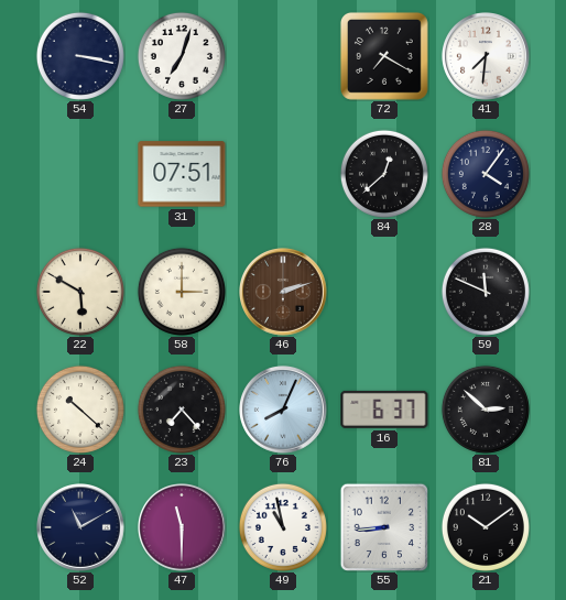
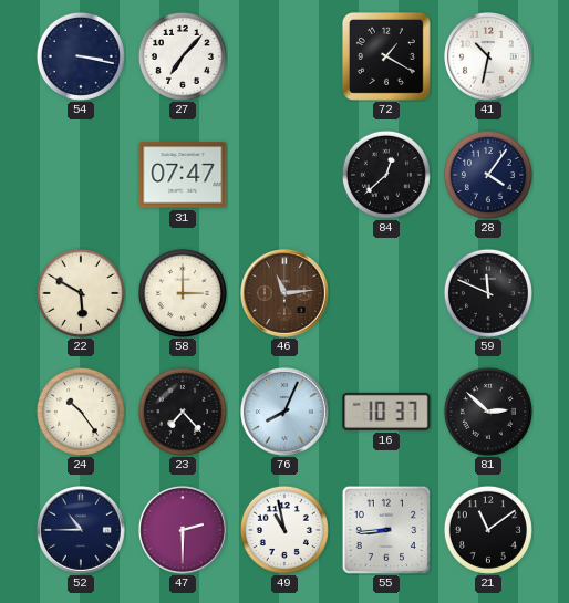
27: 7:03 -> 7:07 (183, 56)
72: 7:20 -> 1:20 (386, 56)
41: 7:31 -> 10:32 (489, 58)
31: 07:51 -> 07:47 (183, 175)
46: 2:12 -> 11:14 (286, 294)
24: 10:22 -> 10:24 (81, 412)
16: 6:37 -> 10:37 (386, 412)
52: 11:10 -> 10:45 (82, 531)
47: 11:30 -> 2:30 (184, 531)
21: 10:09 -> 11:09 (488, 530)
